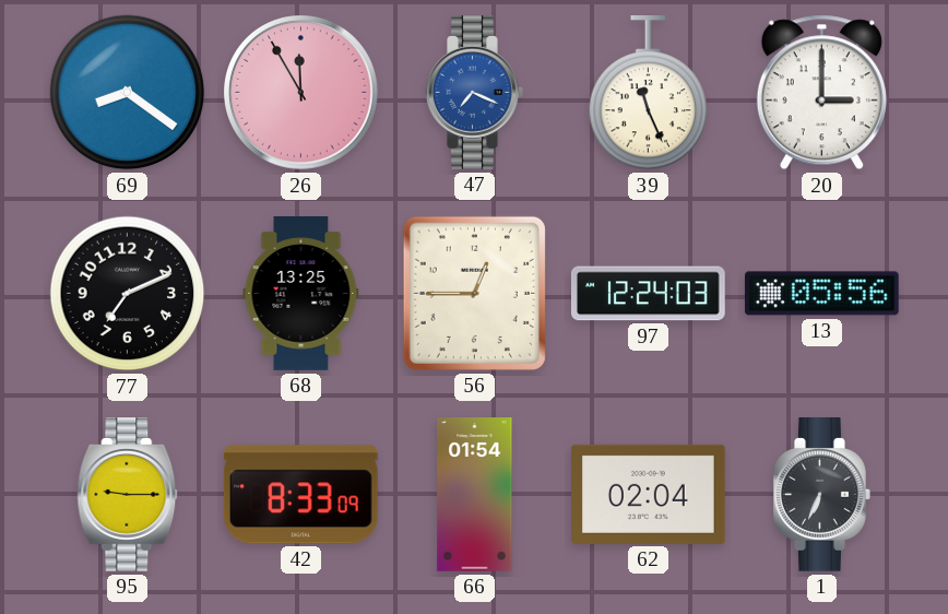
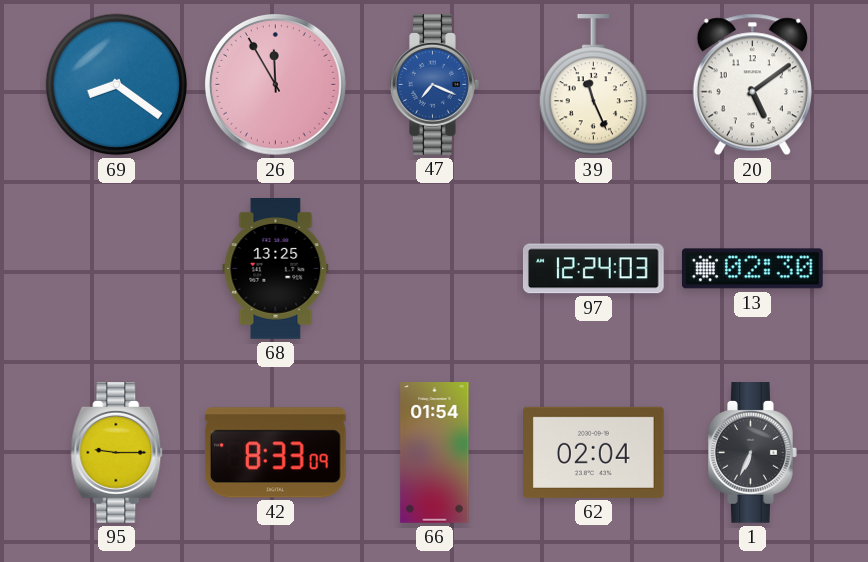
20: 3:00 -> 5:09 (752, 85)
77: 7:11 -> none (128, 294)
56: 12:45 -> none (474, 293)
13: 05:56 -> 02:30 (752, 269)
